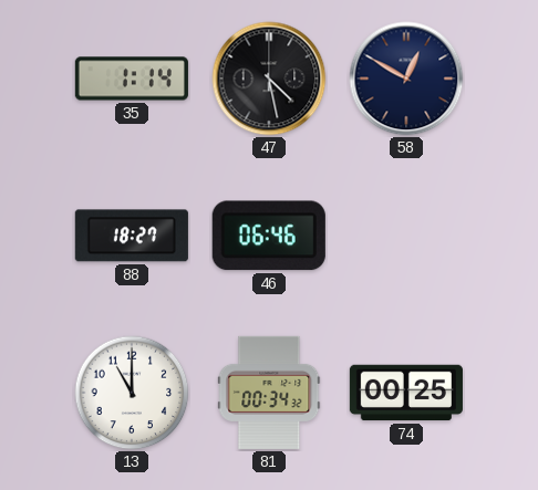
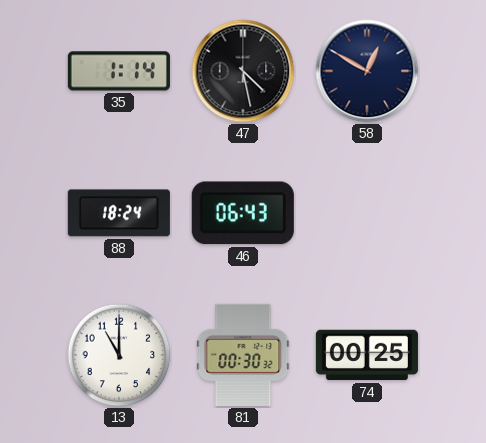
88: 18:27 -> 18:24 (119, 213)
46: 06:46 -> 06:43 (243, 213)
81: 00:34 -> 00:30 (243, 355)
